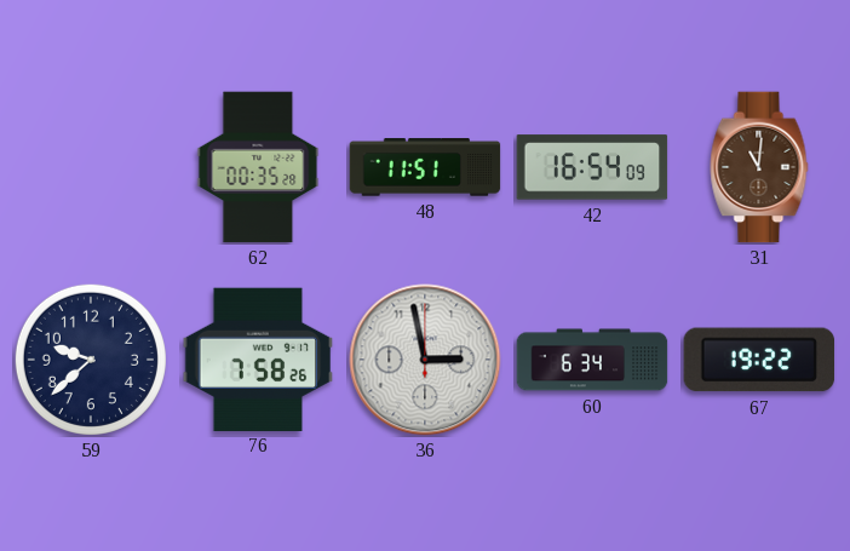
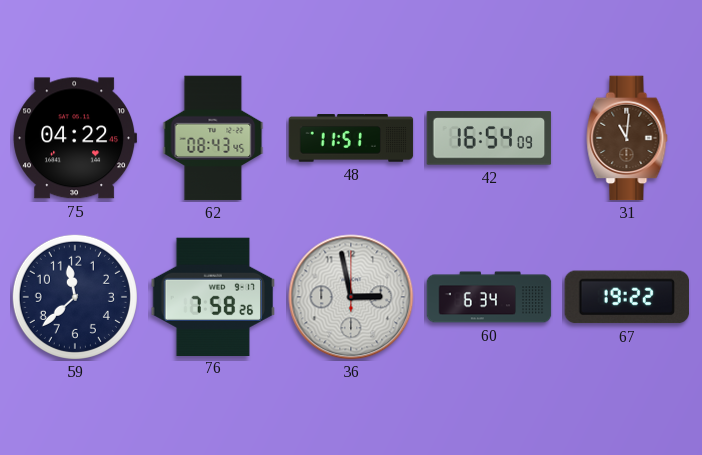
75: none -> 04:22 (75, 138)
62: 00:35 -> 08:43 (213, 138)
59: 9:38 -> 11:38 (75, 297)
